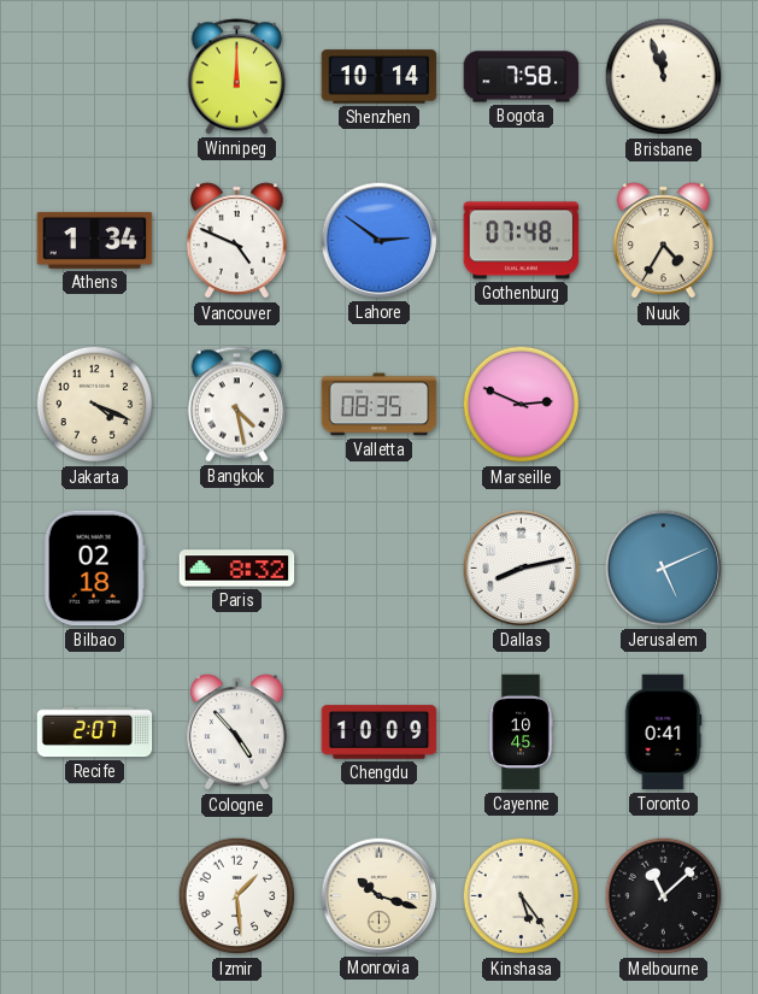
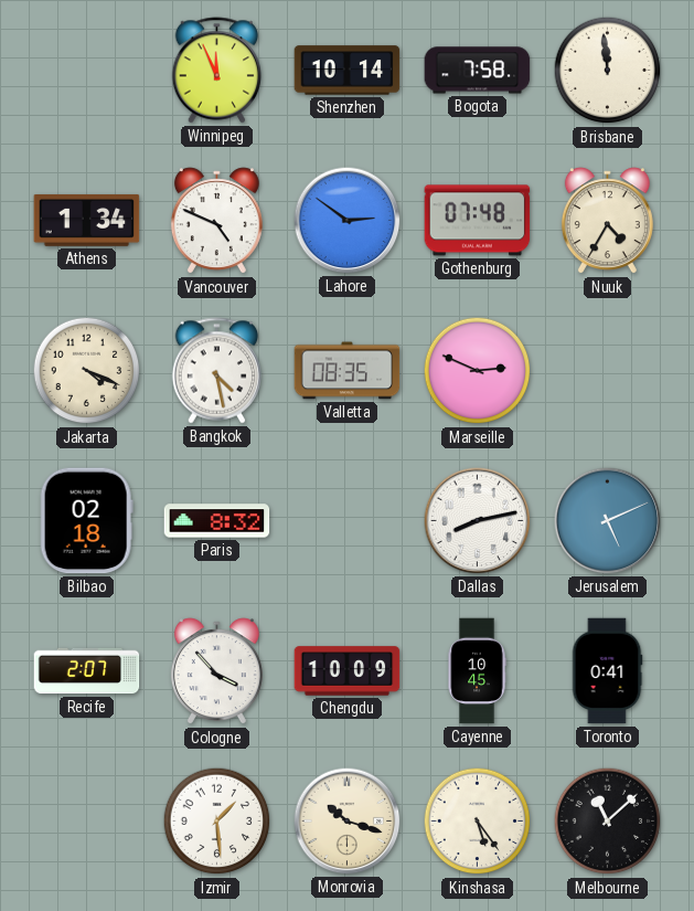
Winnipeg: 12:00 -> 11:56 (217, 71)
Brisbane: 11:57 -> 11:59 (608, 71)
Cologne: 4:53 -> 3:53 (216, 671)
